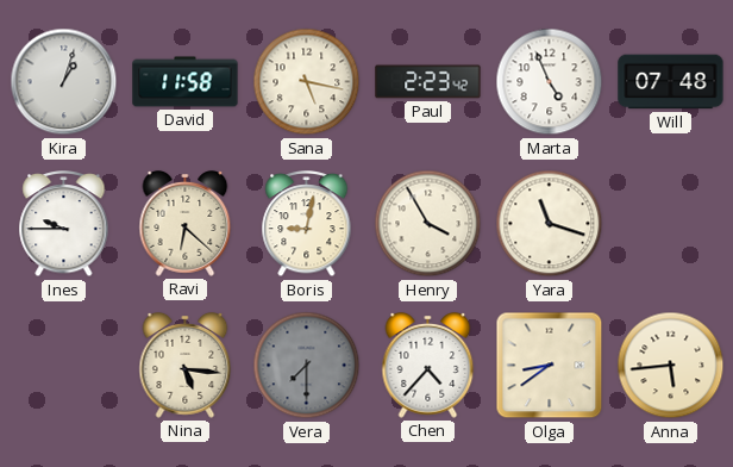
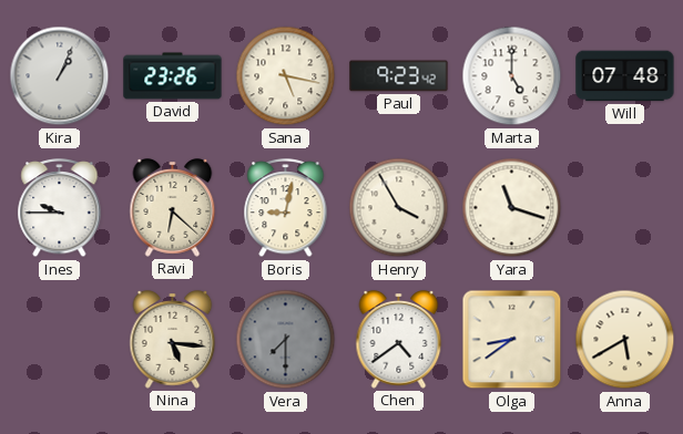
Kira: 1:03 -> 1:04 (60, 76)
David: 11:58 -> 23:26 (173, 76)
Paul: 2:23 -> 9:23 (399, 76)
Marta: 4:56 -> 5:00 (512, 76)
Chen: 4:37 -> 4:39 (399, 340)
Anna: 5:44 -> 5:40 (625, 340)
